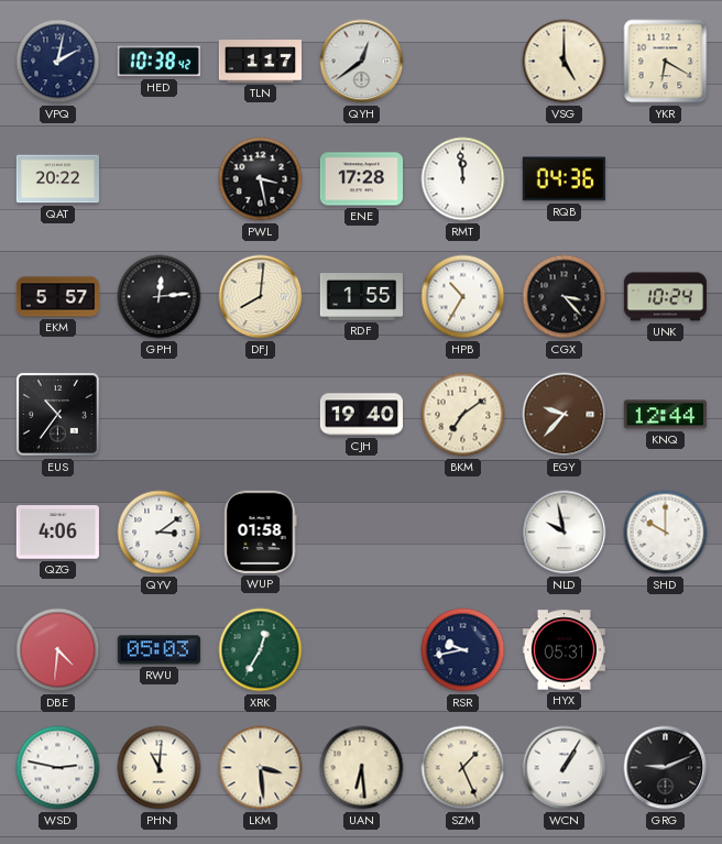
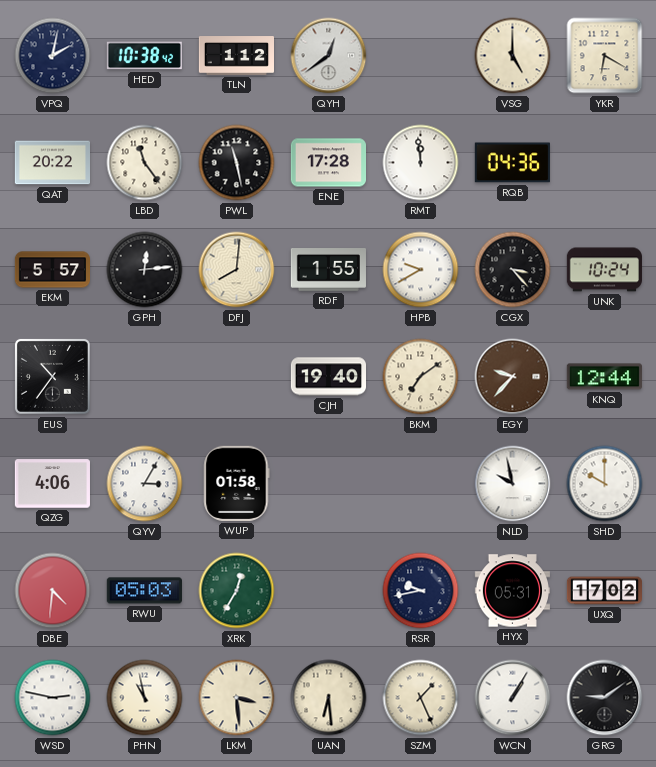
TLN: 1:17 -> 1:12 (236, 56)
LBD: none -> 11:24 (145, 163)
PWL: 3:28 -> 11:28 (237, 163)
HPB: 10:35 -> 9:40 (421, 270)
QYV: 3:09 -> 3:05 (145, 484)
UXQ: none -> 17:02 (604, 591)
PHN: 11:01 -> 10:58 (145, 698)
GRG: 9:11 -> 9:09 (605, 698)
